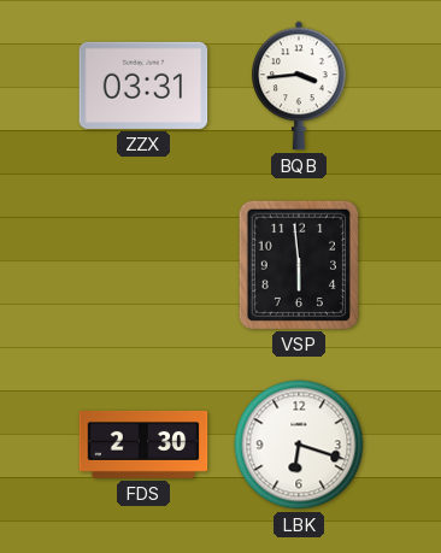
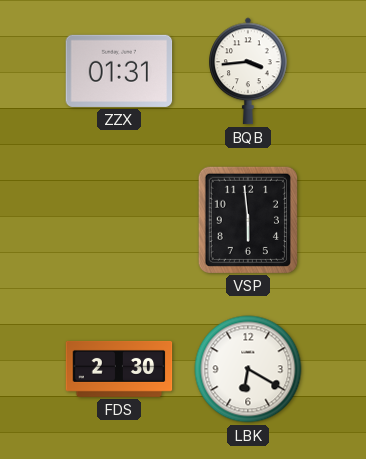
ZZX: 03:31 -> 01:31 (119, 71)
LBK: 6:18 -> 6:20 (248, 369)
